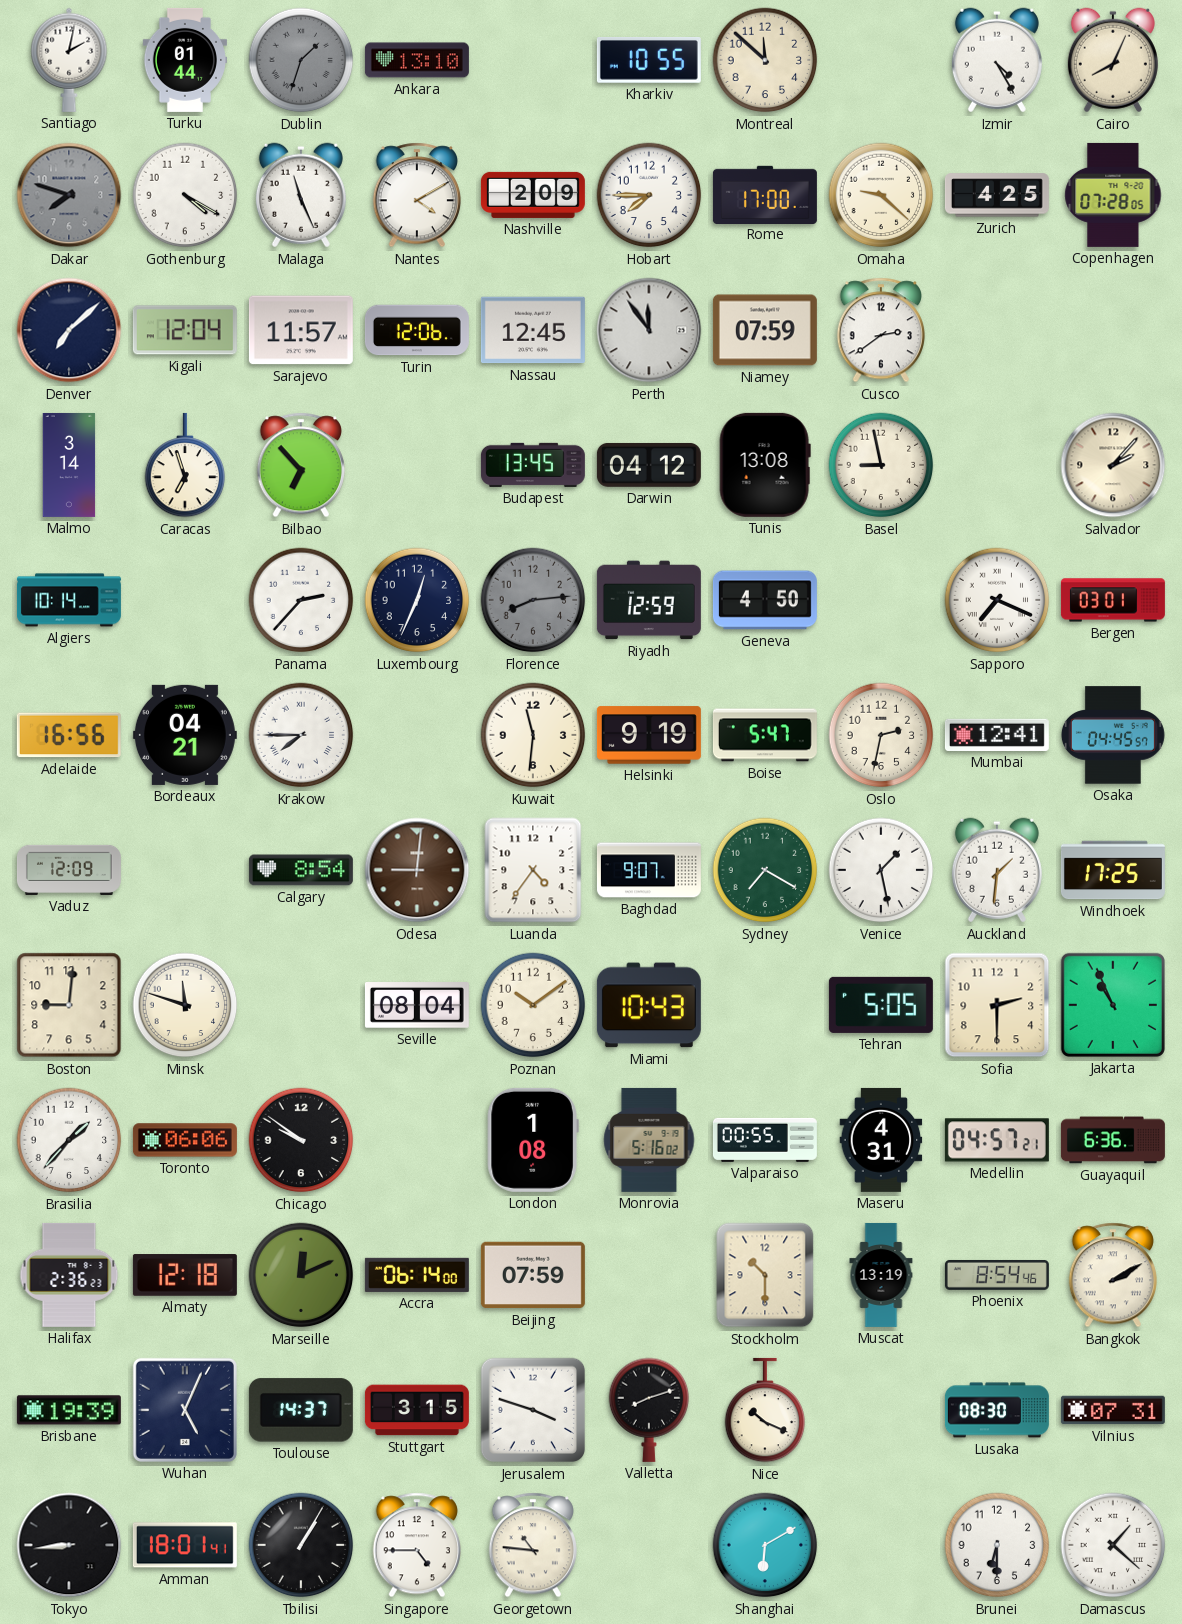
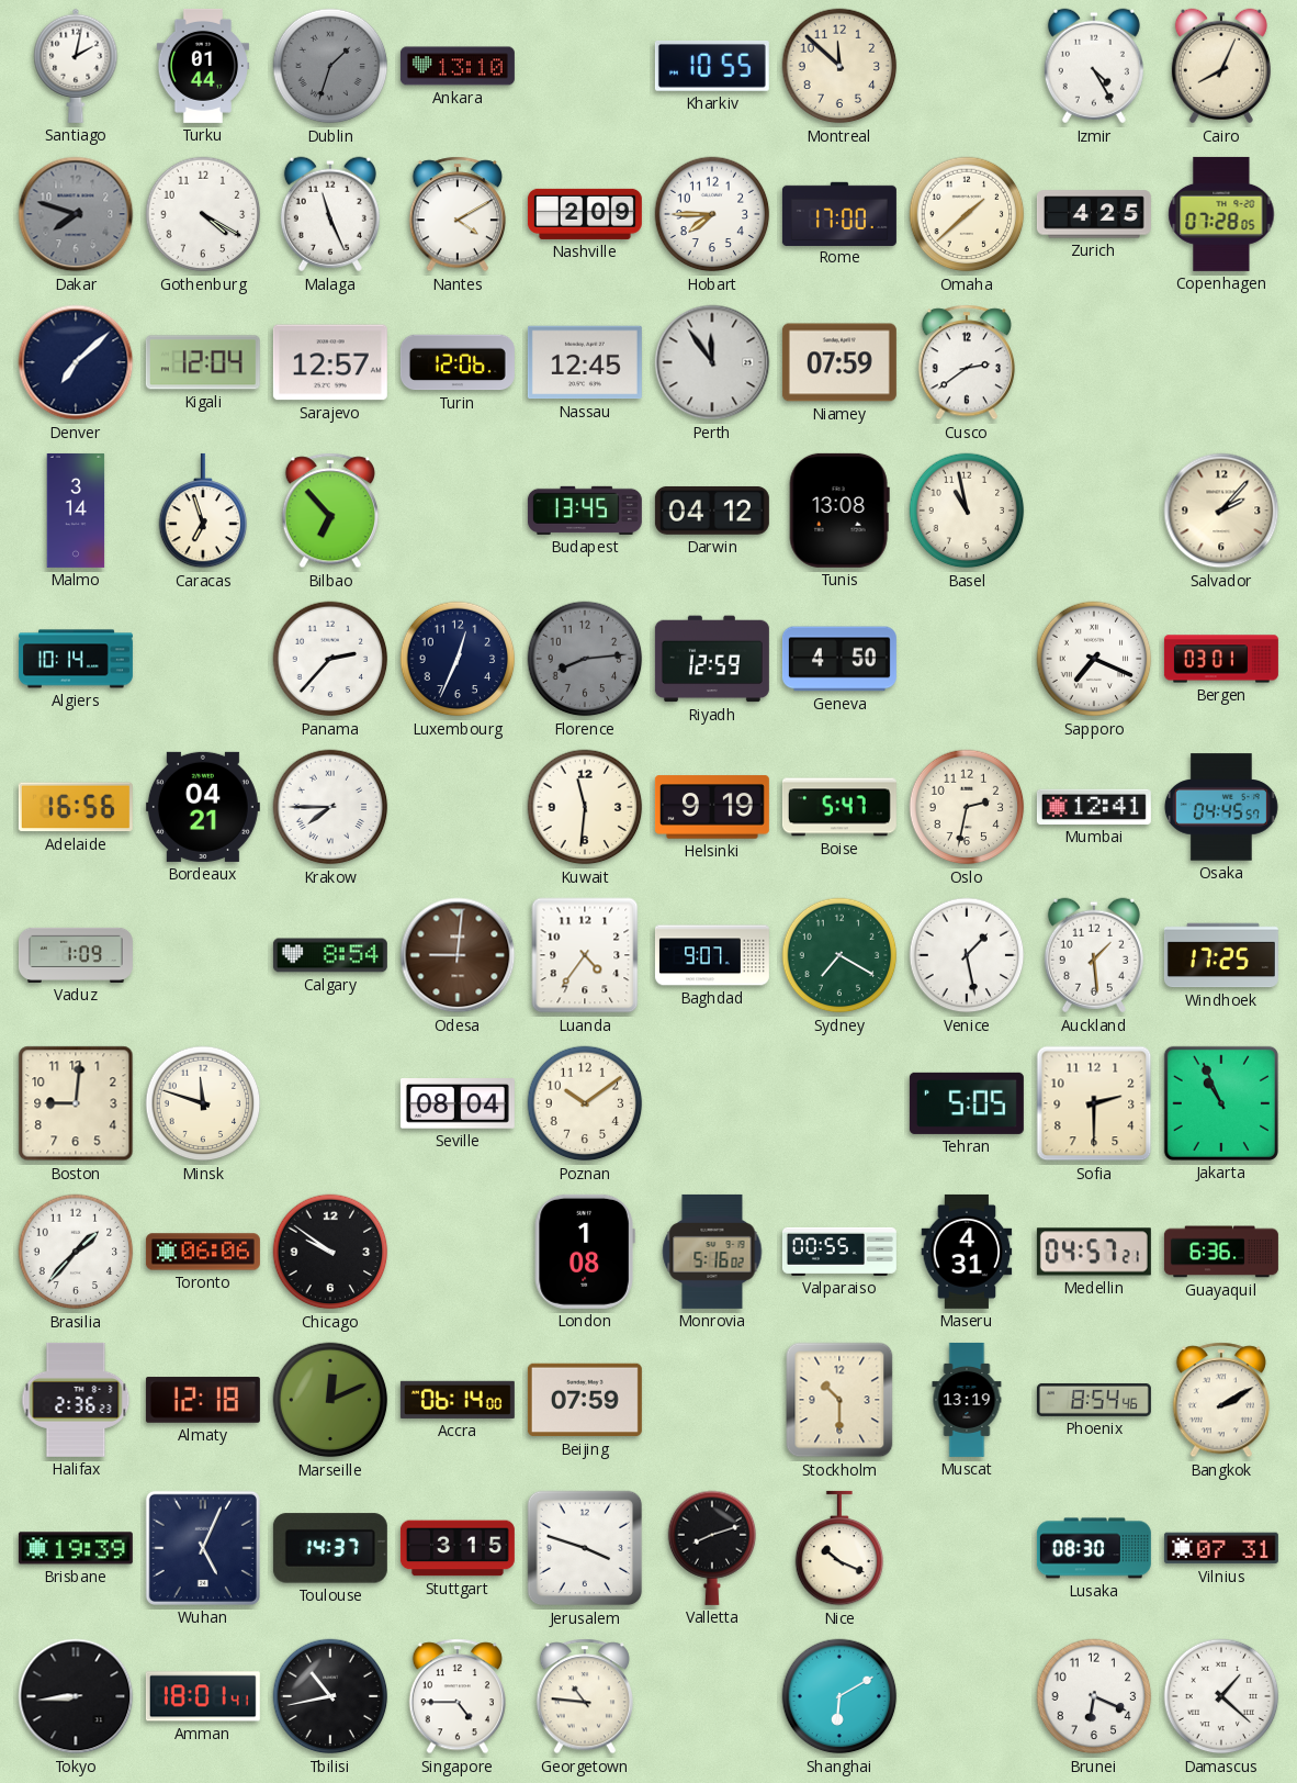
Omaha: 9:22 -> 1:38 (967, 214)
Sarajevo: 11:57 -> 12:57 (330, 362)
Basel: 8:58 -> 10:58 (967, 511)
Vaduz: 12:09 -> 1:09 (76, 955)
Auckland: 1:31 -> 1:29 (1094, 955)
Miami: 10:43 -> none (649, 1005)
Tbilisi: 1:05 -> 10:43 (330, 1696)
Brunei: 6:30 -> 6:19 (1094, 1696)
